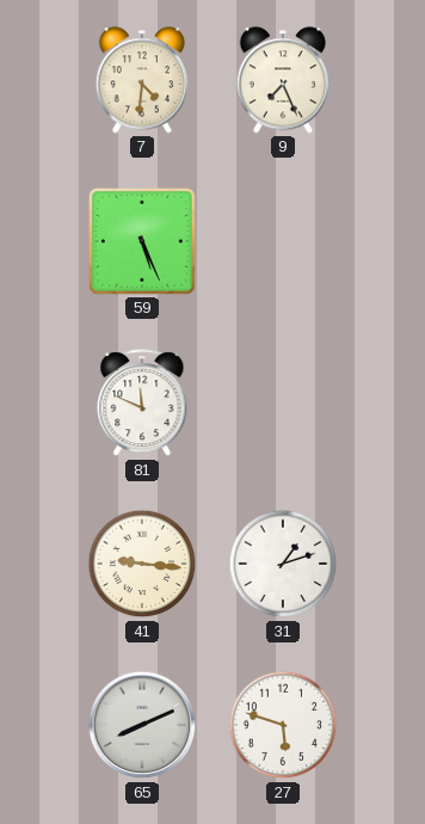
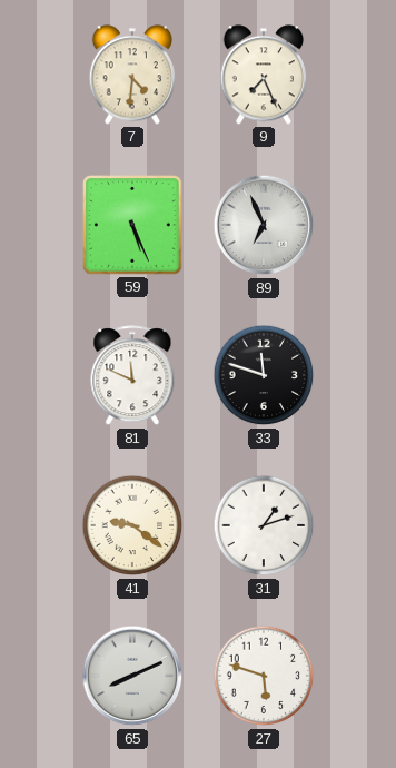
89: none -> 6:56 (264, 225)
33: none -> 11:48 (264, 375)
41: 9:16 -> 9:21 (132, 525)
